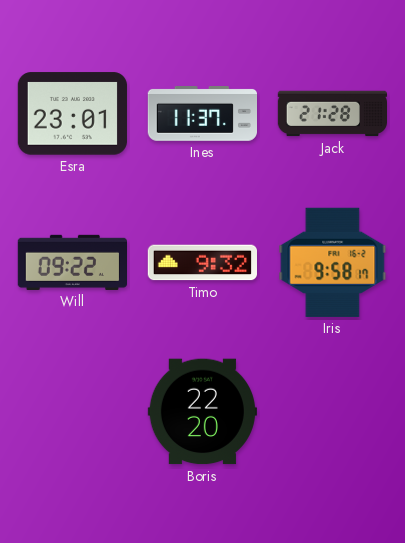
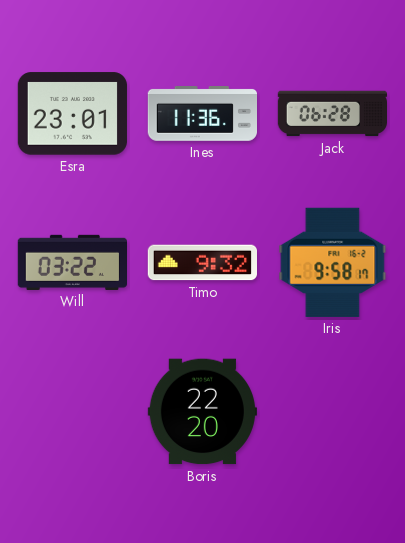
Ines: 11:37 -> 11:36 (202, 114)
Jack: 21:28 -> 06:28 (332, 114)
Will: 09:22 -> 03:22 (72, 262)
